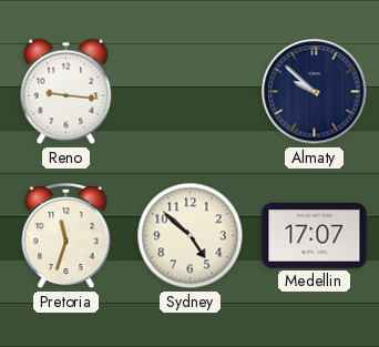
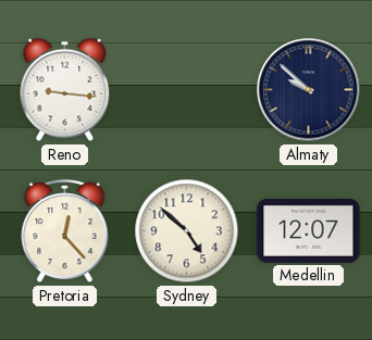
Pretoria: 11:33 -> 12:23 (65, 231)
Medellin: 17:07 -> 12:07 (309, 230)
